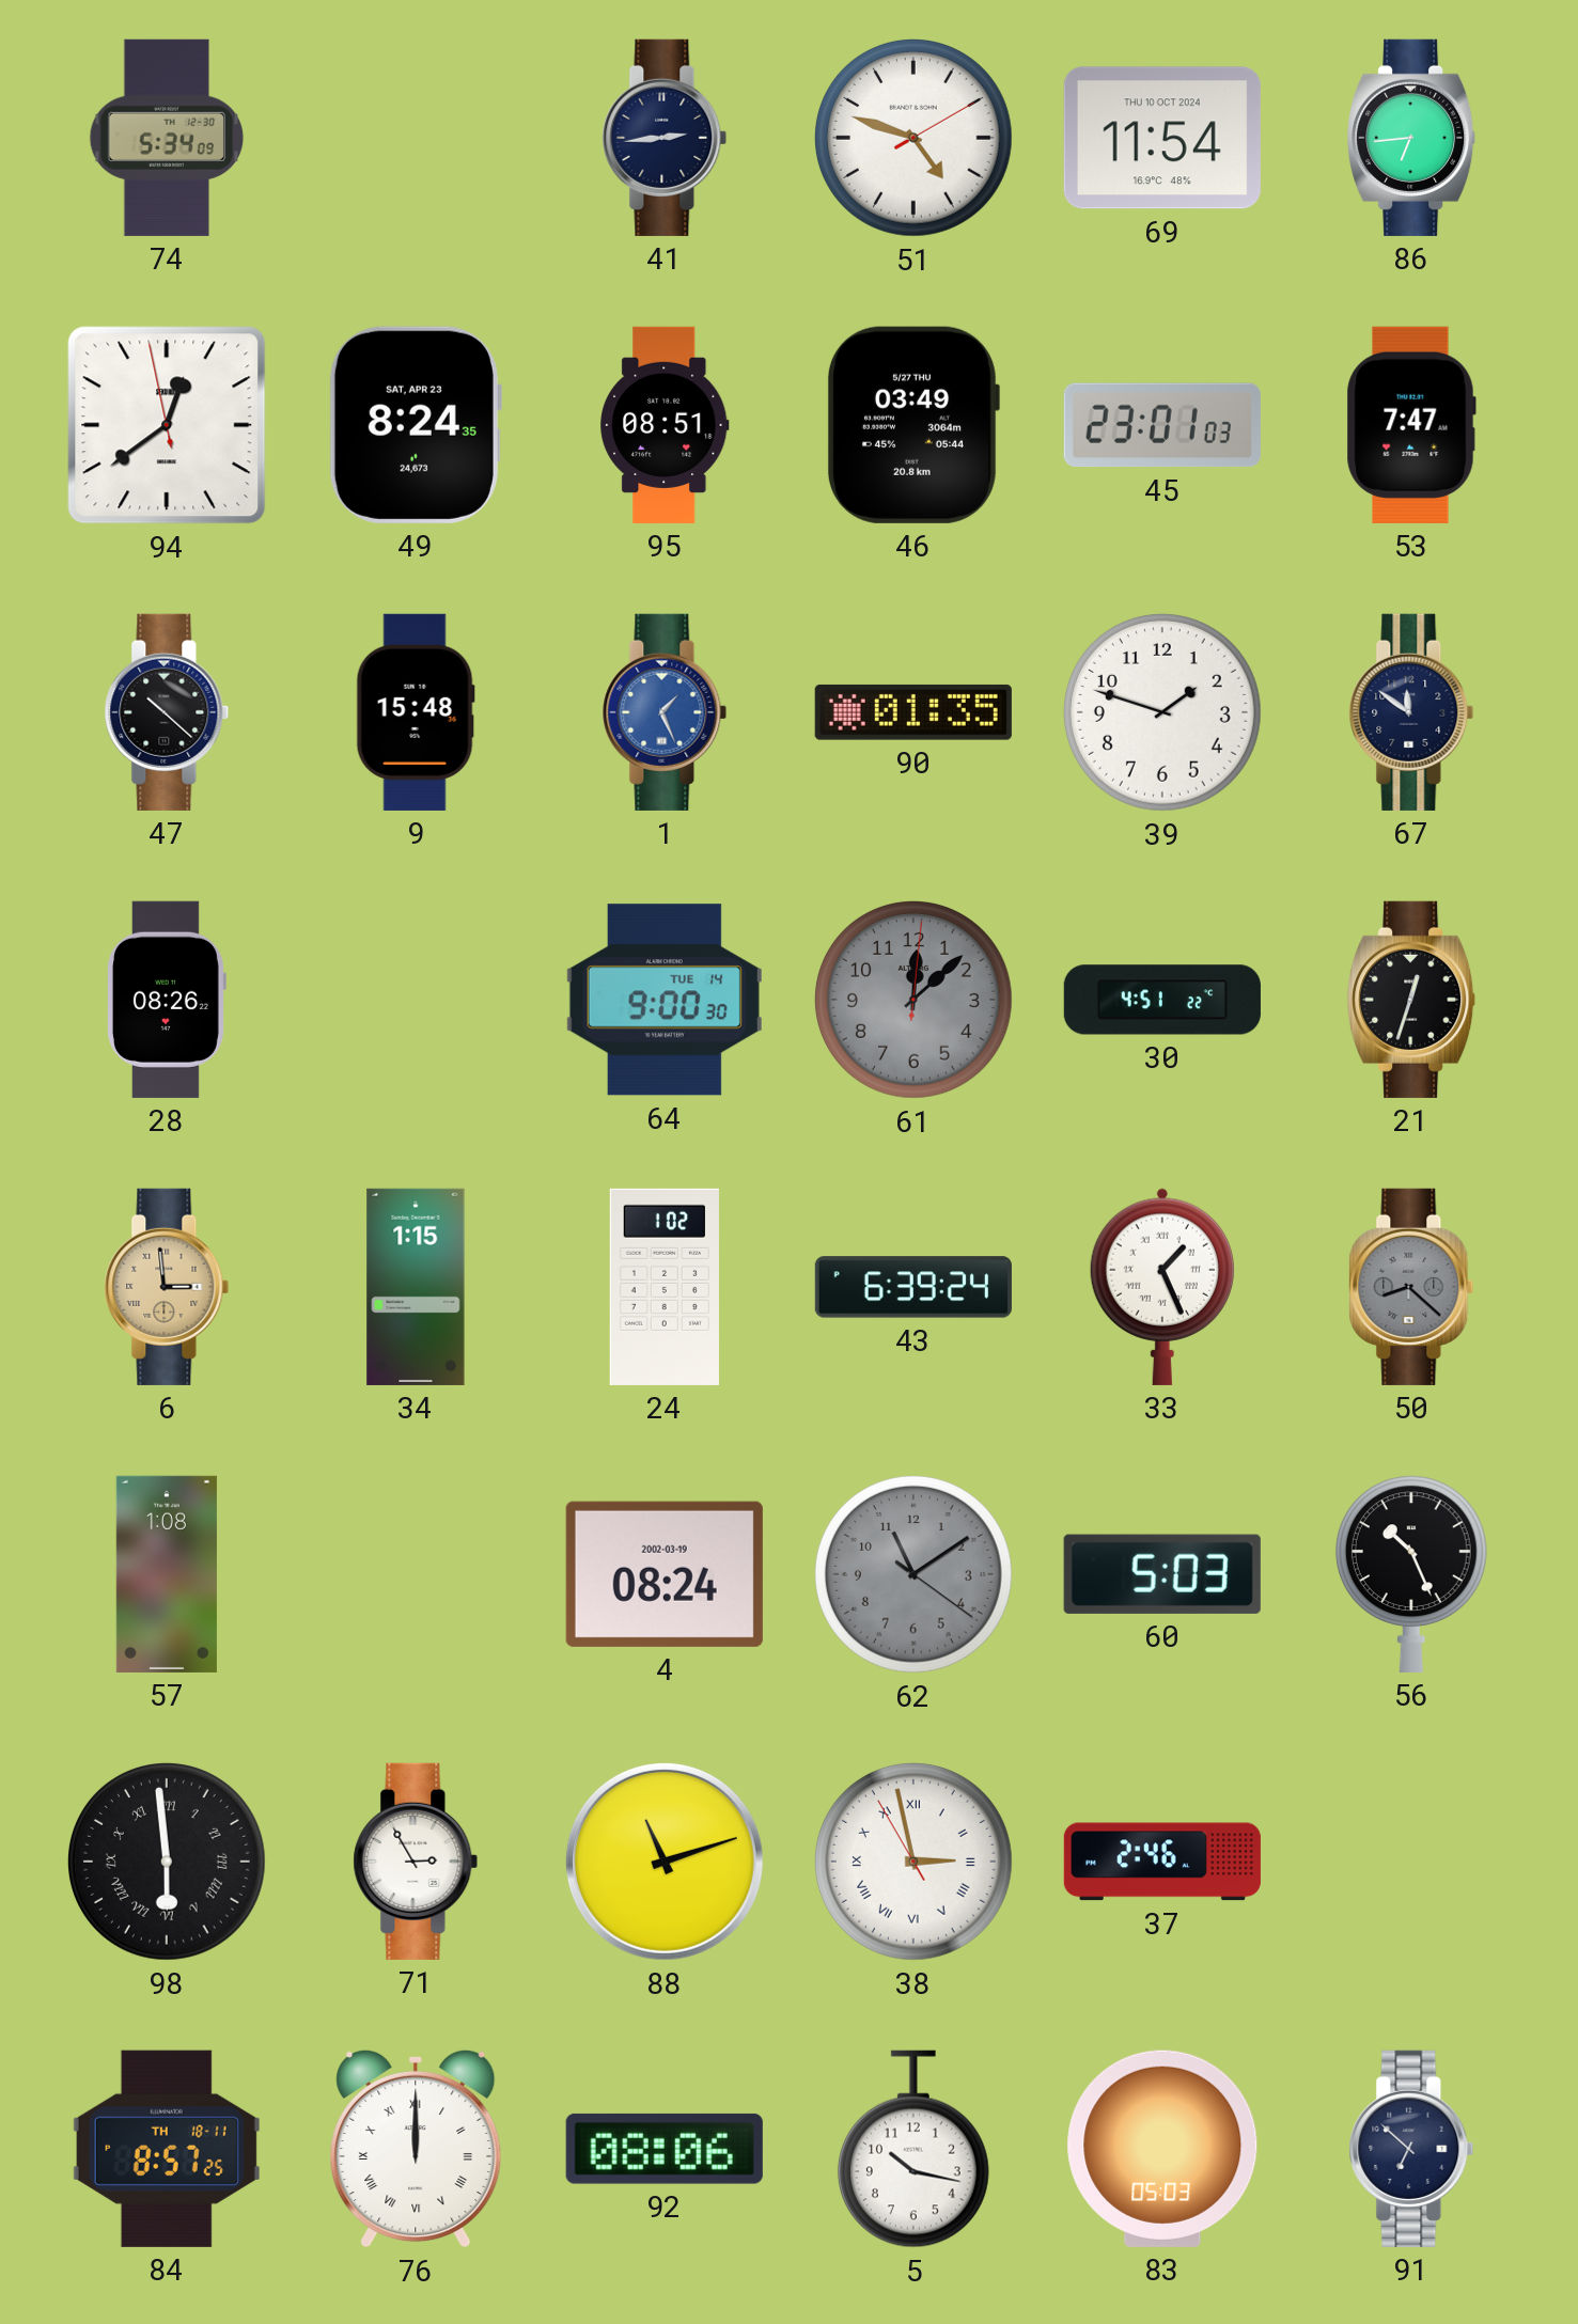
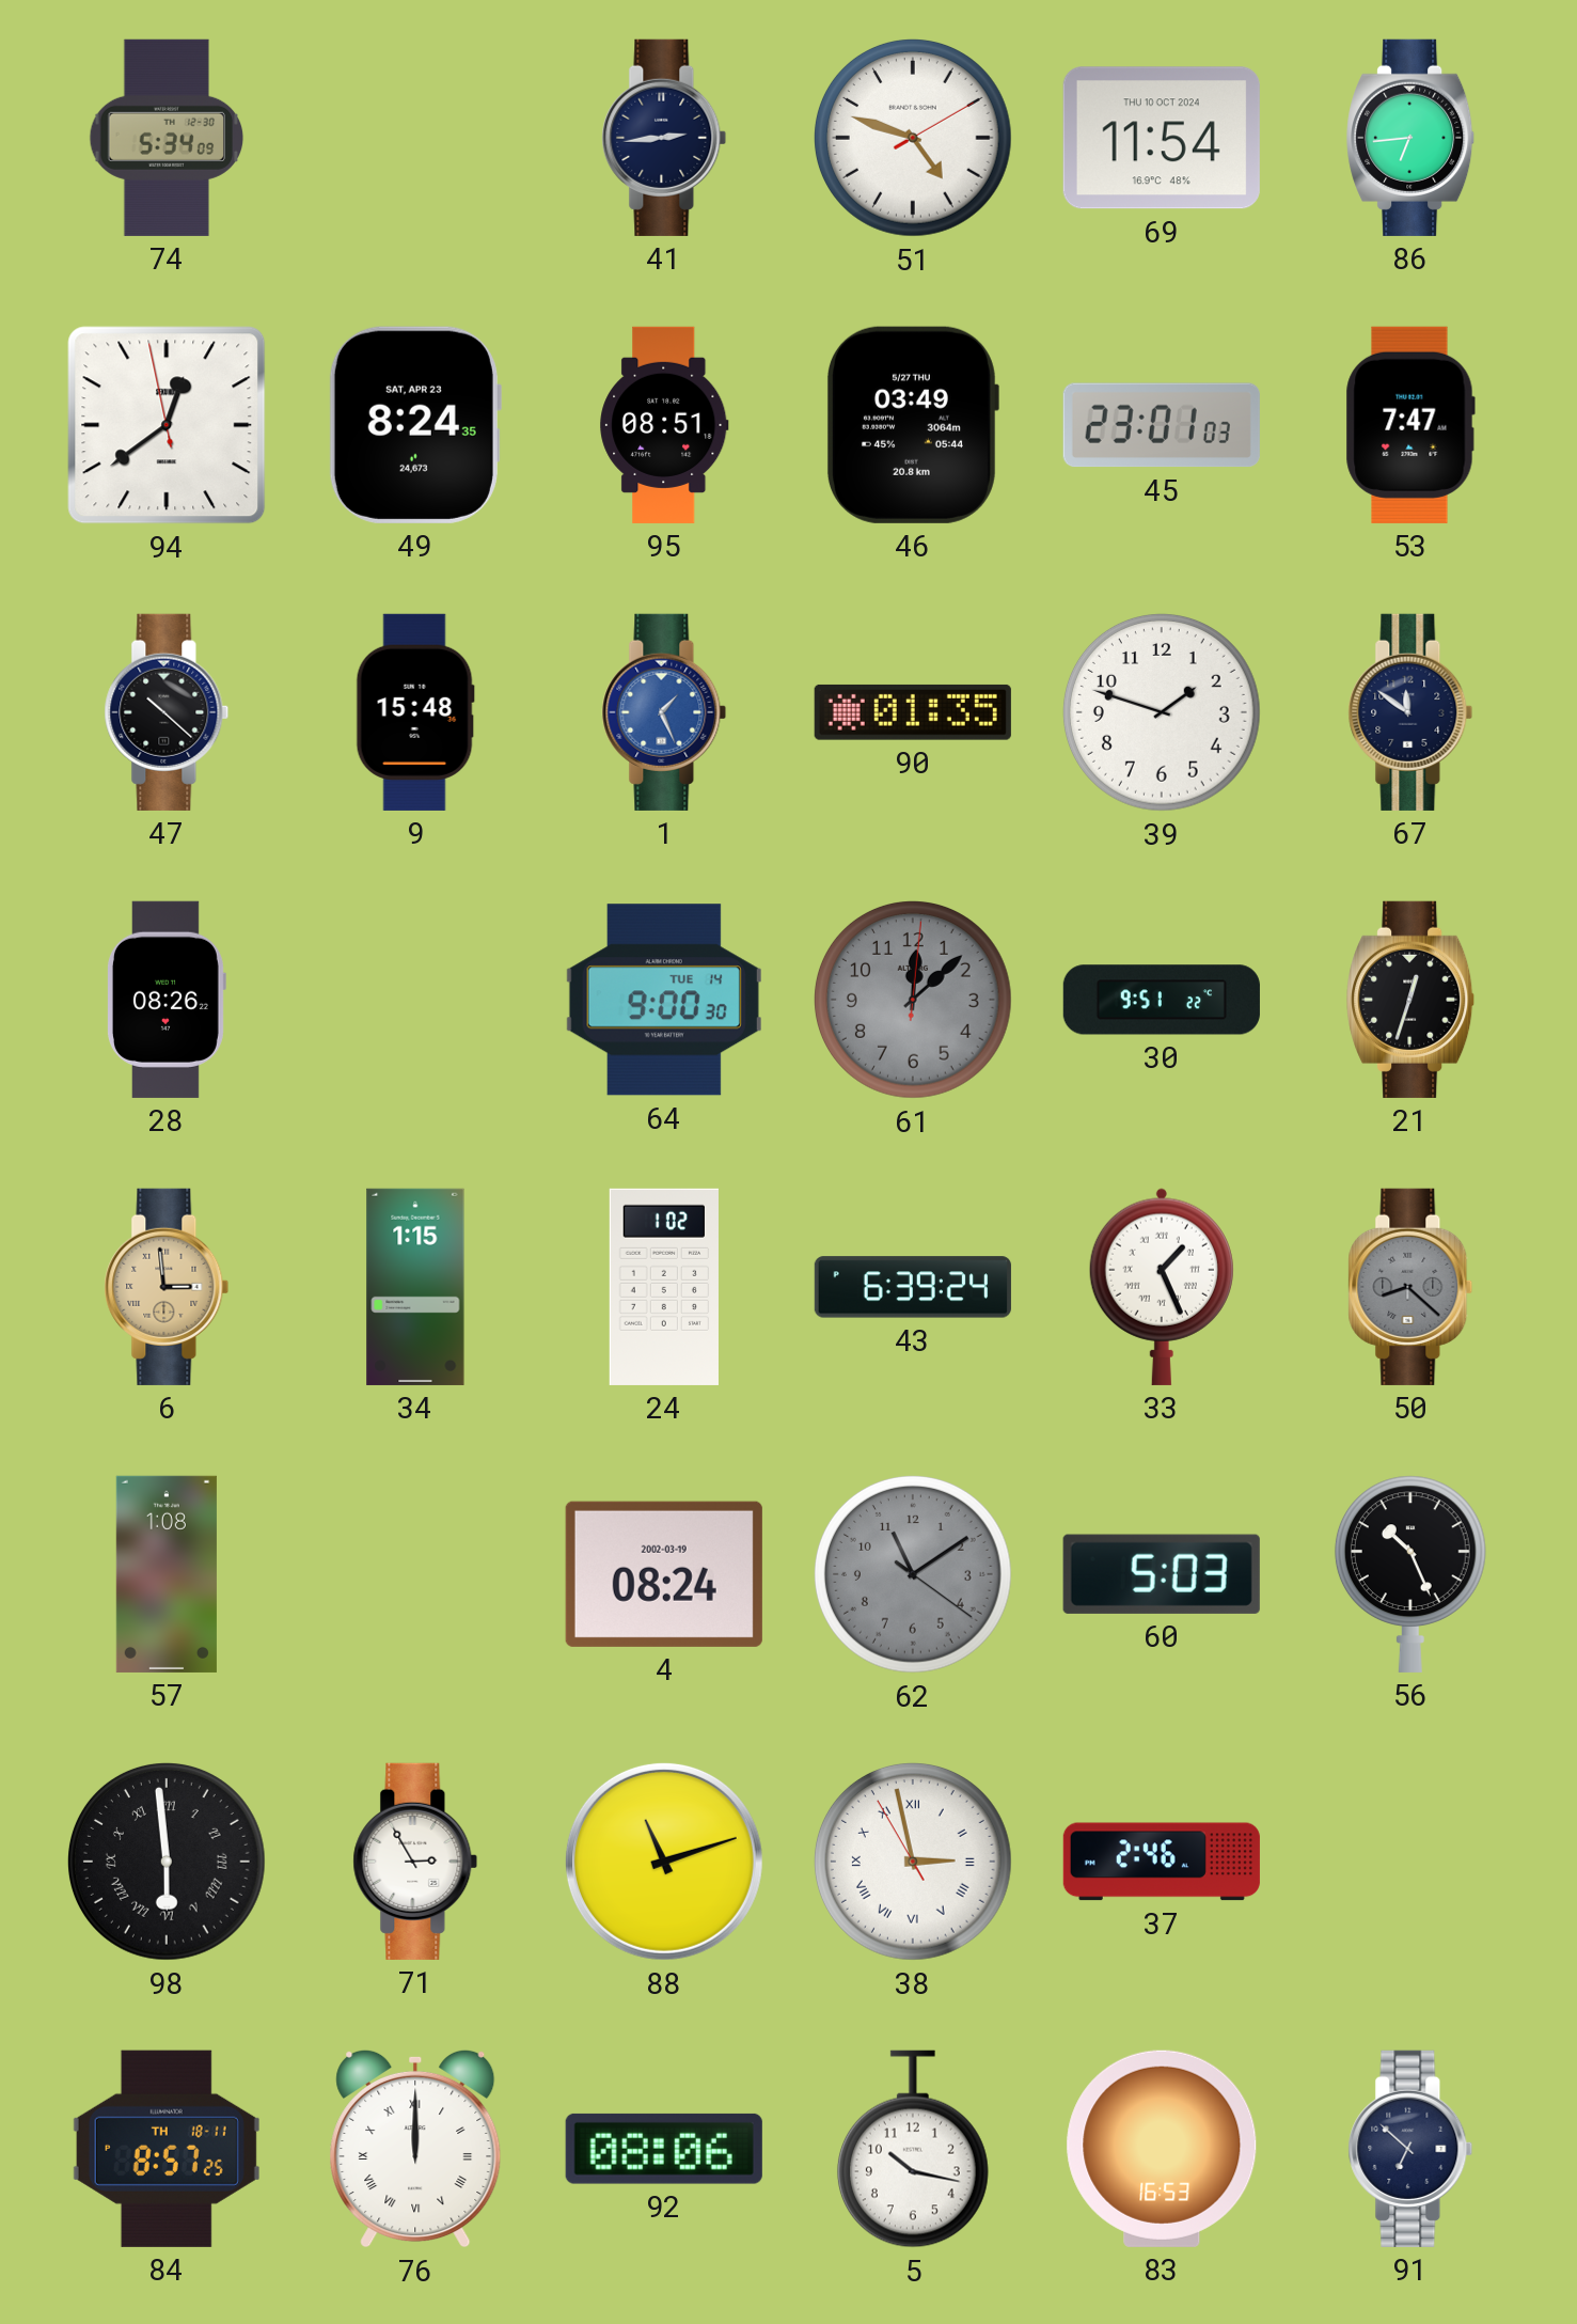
30: 4:51 -> 9:51 (1162, 1000)
83: 05:03 -> 16:53 (1162, 2149)
